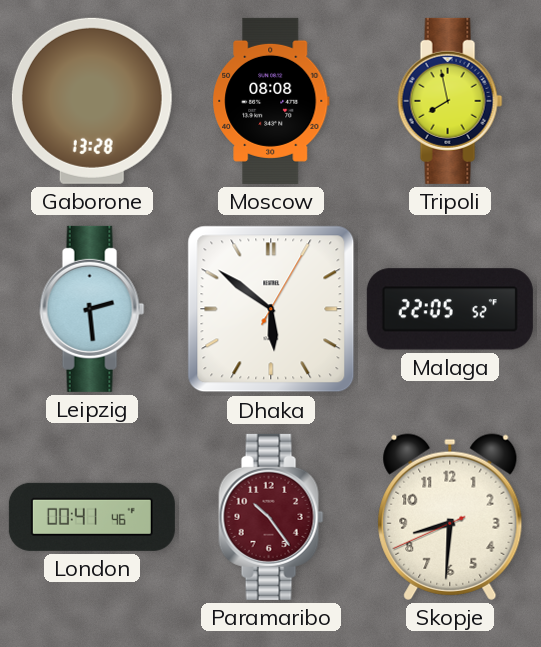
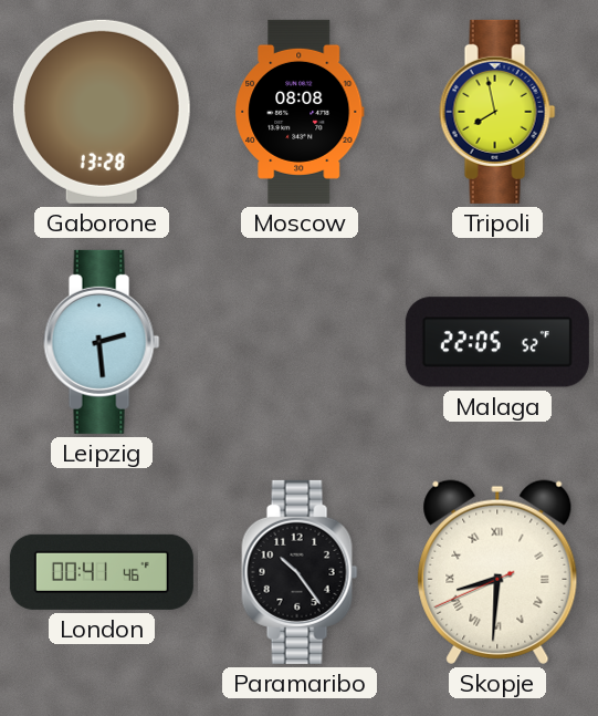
Dhaka: 5:51 -> none (271, 309)
Paramaribo dial: burgundy -> black (300, 572)
Skopje numerals: Arabic -> Roman (497, 572)
